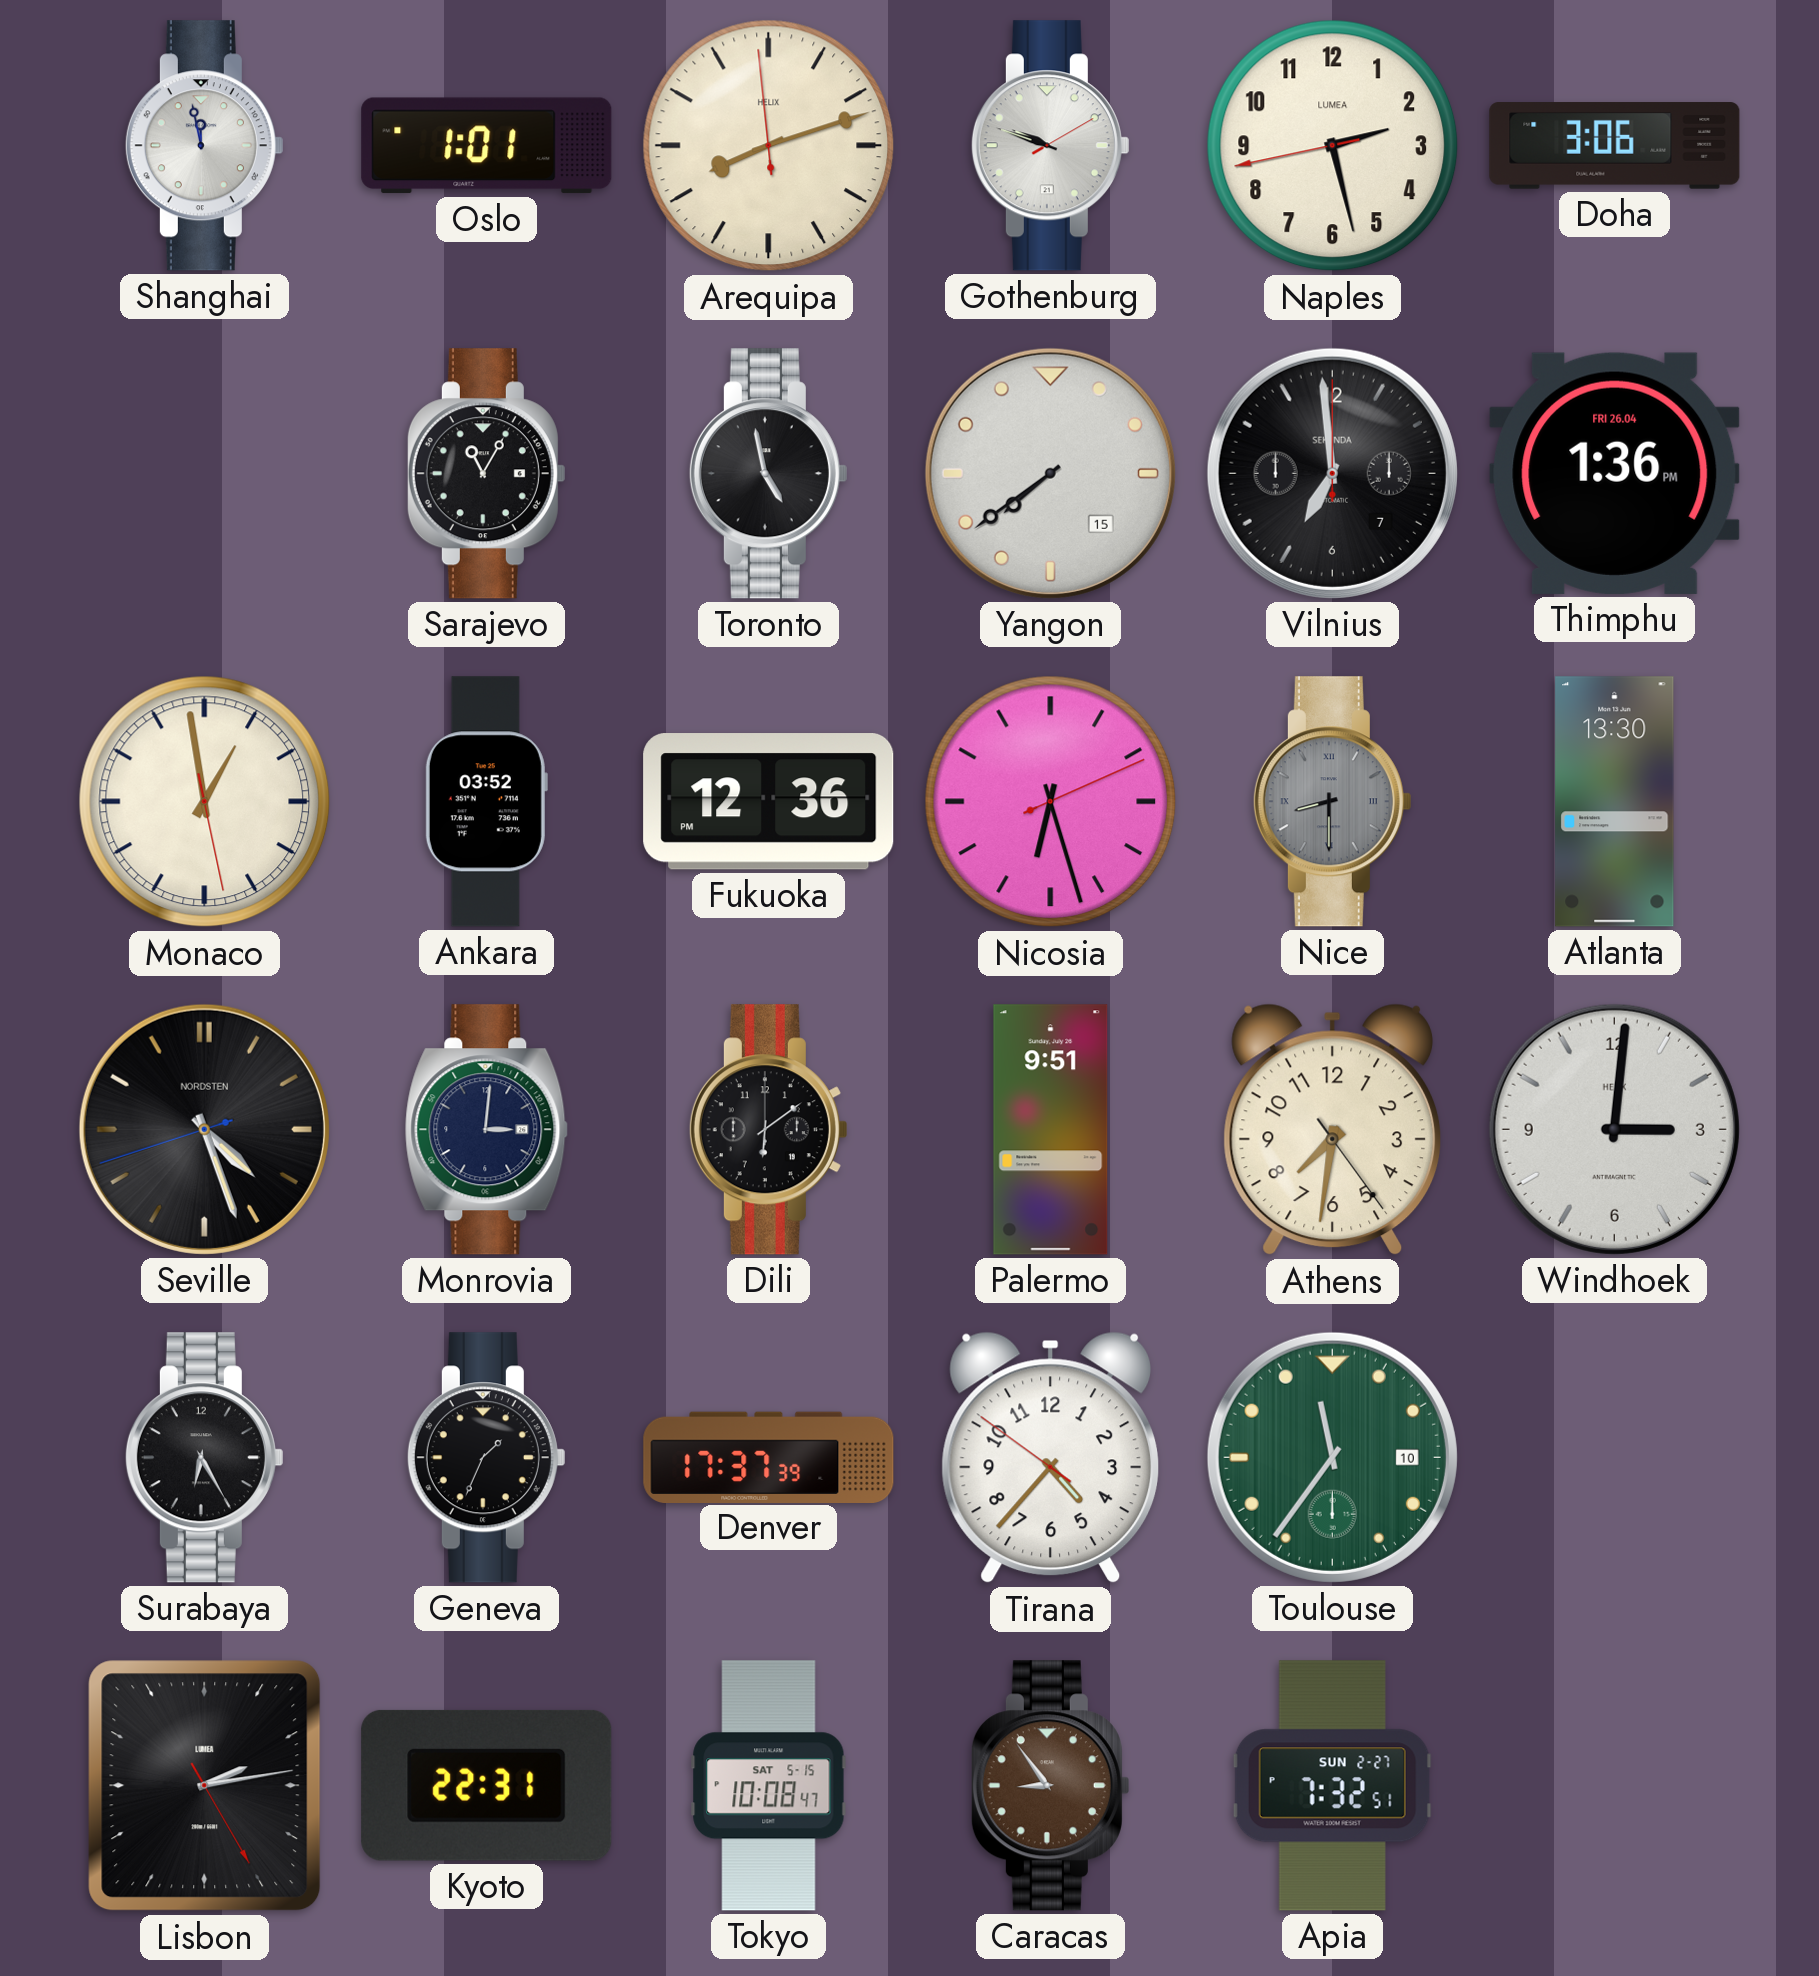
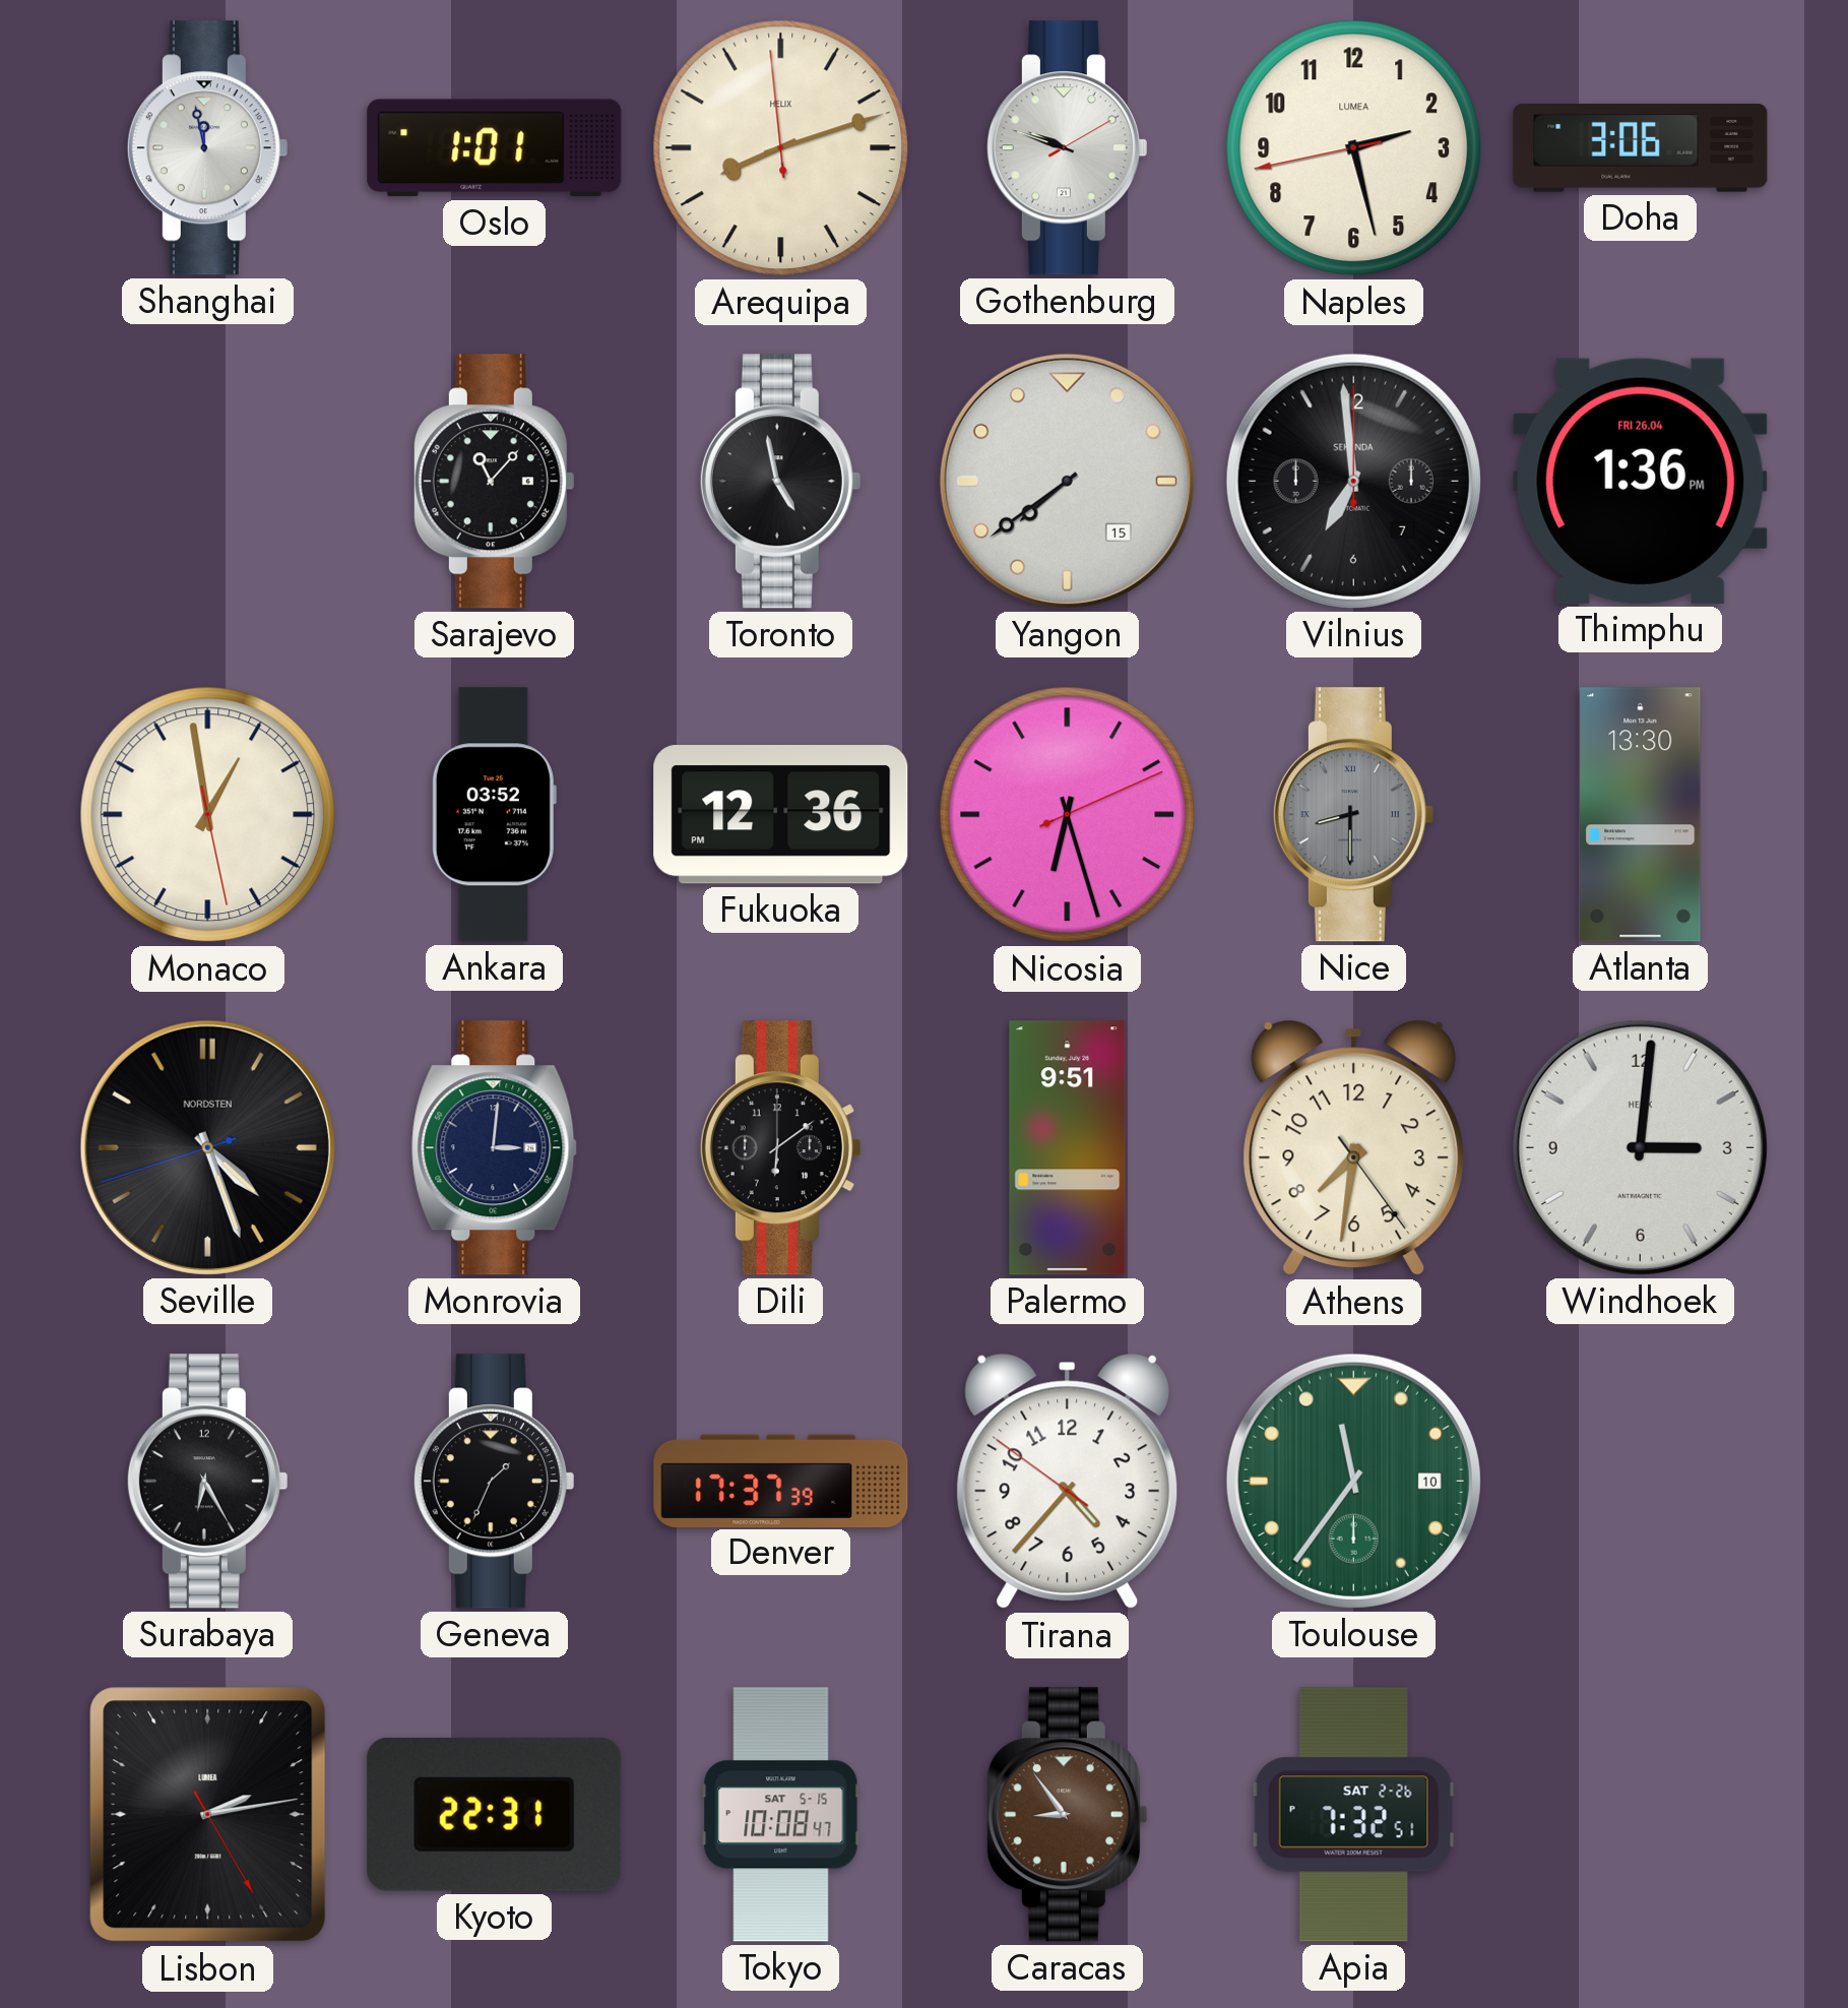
Sarajevo: 11:05 -> 11:07 (494, 482)
Apia date: SUN 2-27 -> SAT 2-26 (1353, 1815)
